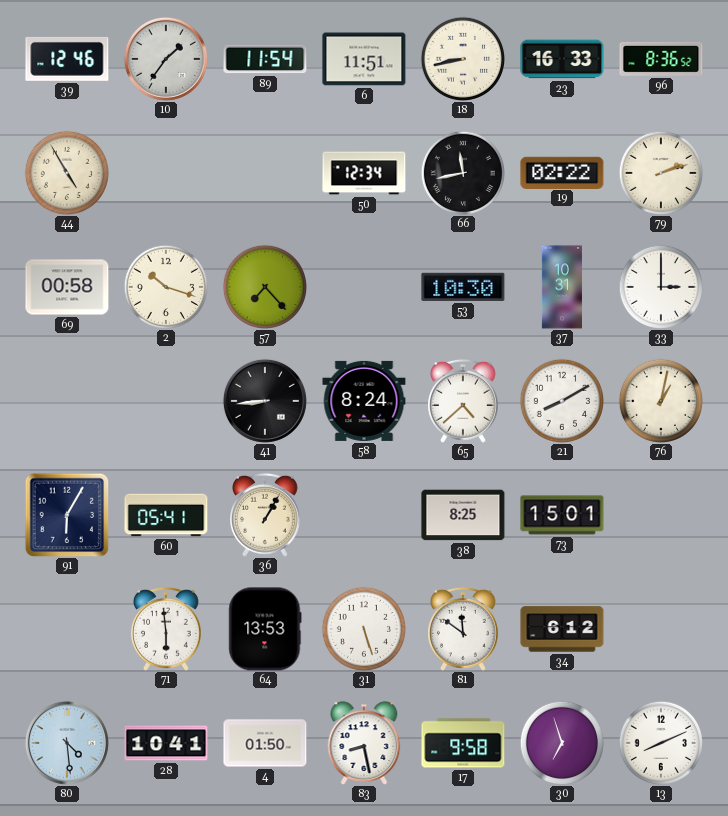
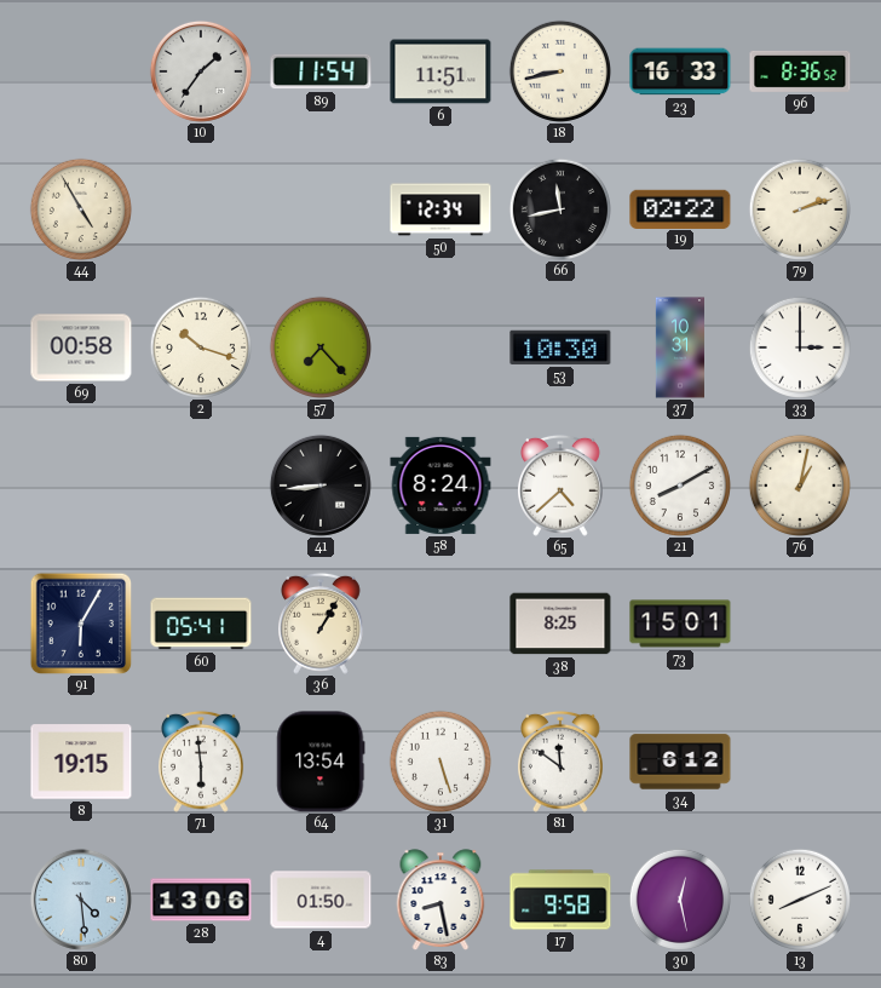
39: 12:46 -> none (67, 59)
8: none -> 19:15 (81, 762)
64: 13:53 -> 13:54 (321, 762)
28: 10:41 -> 13:06 (201, 900)
30: 6:57 -> 12:28 (679, 898)
